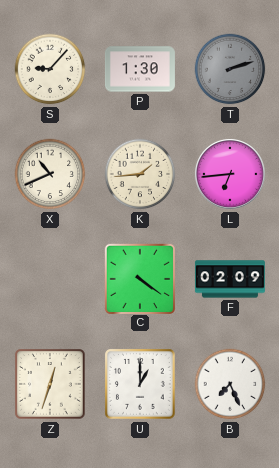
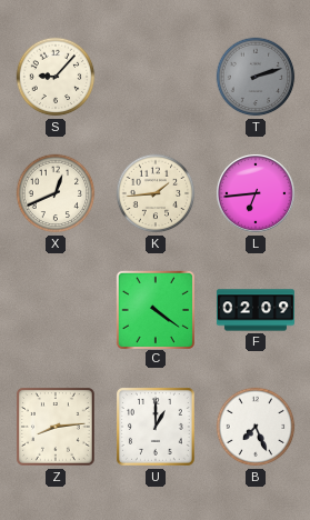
P: 1:30 -> none (140, 69)
X: 10:41 -> 12:41 (56, 193)
Z: 12:33 -> 8:14 (57, 428)
